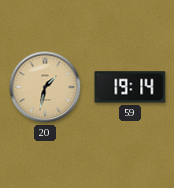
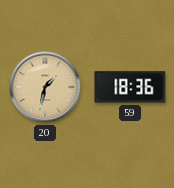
59: 19:14 -> 18:36 (130, 87)
